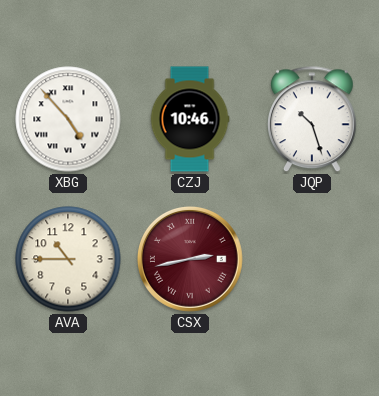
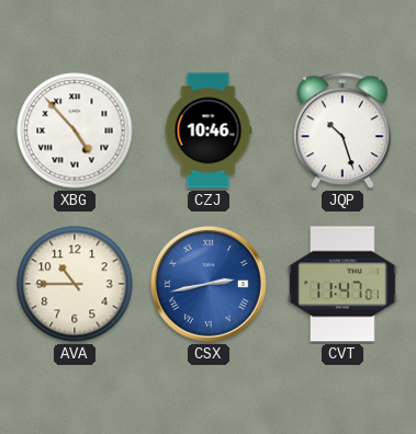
CSX dial: burgundy -> blue (209, 284)
CVT: none -> 11:47 (342, 284)
